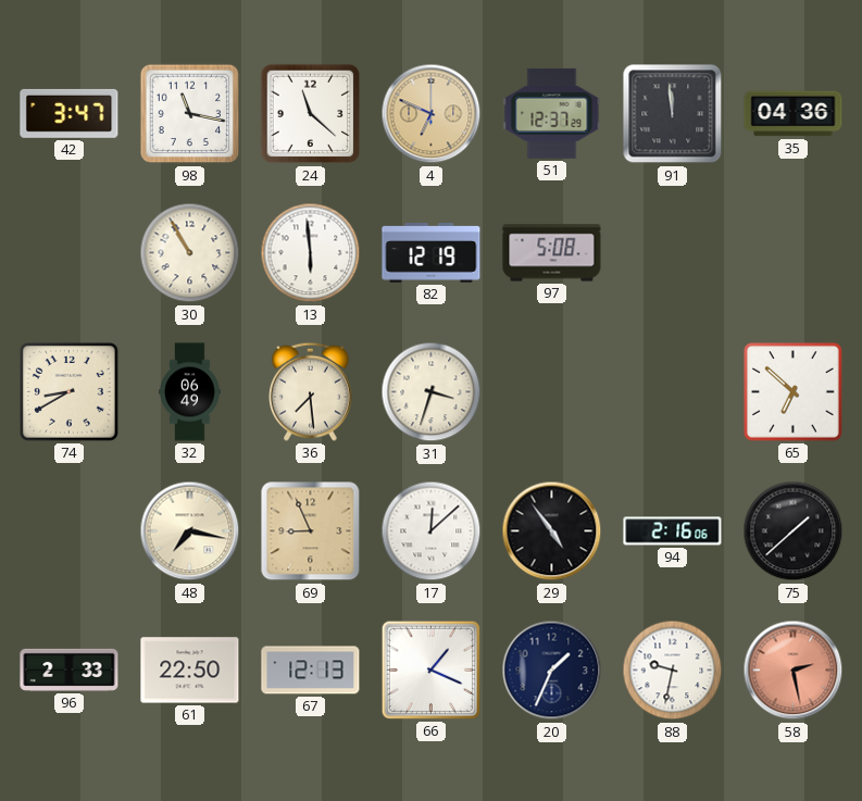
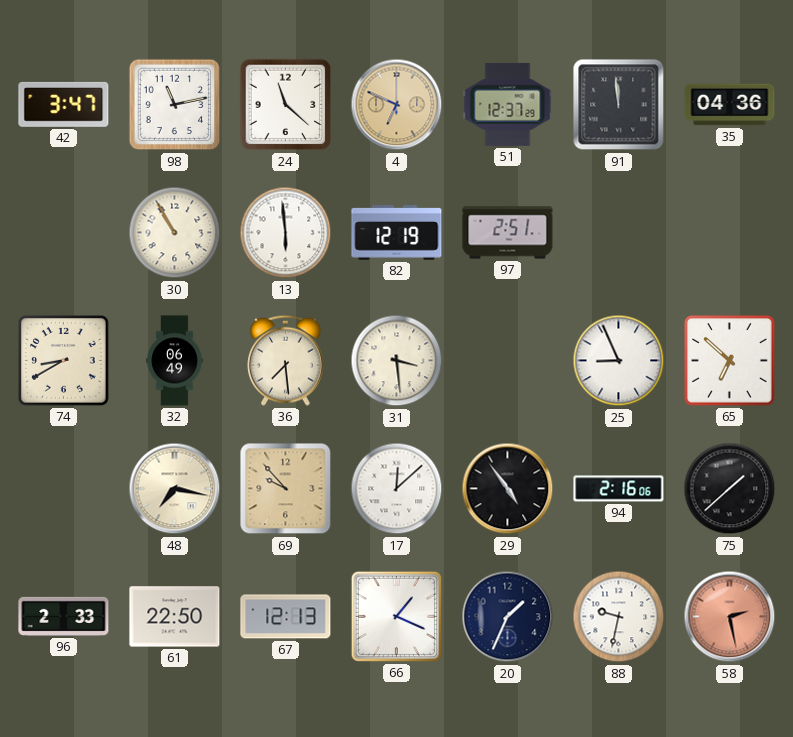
98: 11:17 -> 11:13 (175, 105)
97: 5:08 -> 2:51 (508, 233)
31: 3:33 -> 3:29 (397, 361)
25: none -> 8:56 (619, 361)
69: 8:56 -> 9:53 (286, 489)
